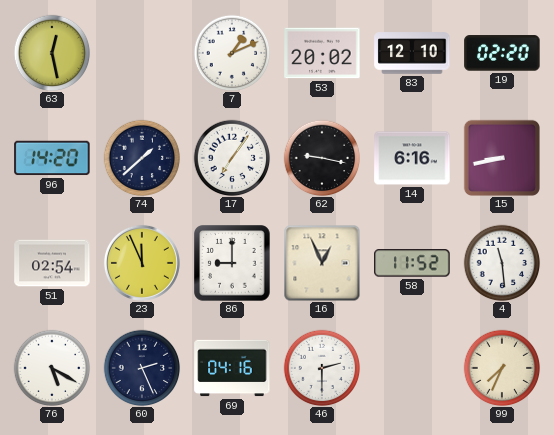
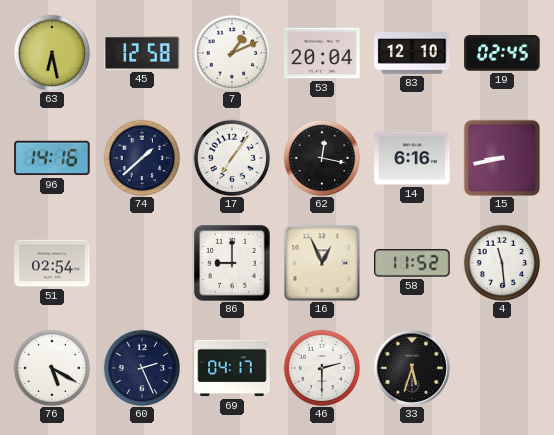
63: 12:28 -> 6:28 (52, 53)
45: none -> 12:58 (142, 53)
53: 20:02 -> 20:04 (322, 53)
19: 02:20 -> 02:45 (502, 53)
96: 14:20 -> 14:16 (52, 158)
62: 9:17 -> 12:17 (322, 158)
23: 11:56 -> none (142, 263)
69: 04:16 -> 04:17 (232, 368)
33: none -> 5:33 (412, 368)
99: 7:34 -> none (502, 368)
